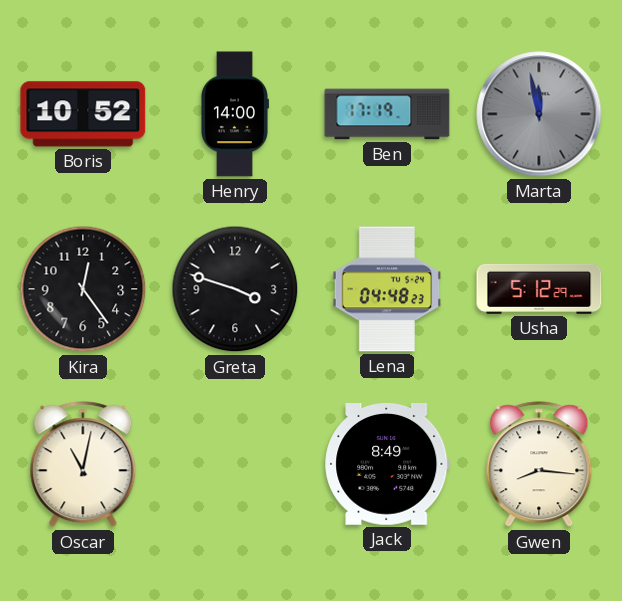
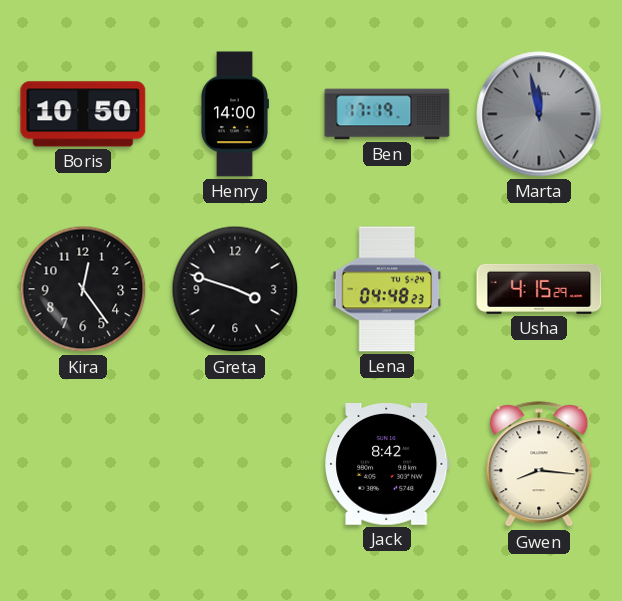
Boris: 10:52 -> 10:50 (83, 114)
Usha: 5:12 -> 4:15 (539, 289)
Oscar: 11:02 -> none (83, 465)
Jack: 8:49 -> 8:42 (387, 465)
